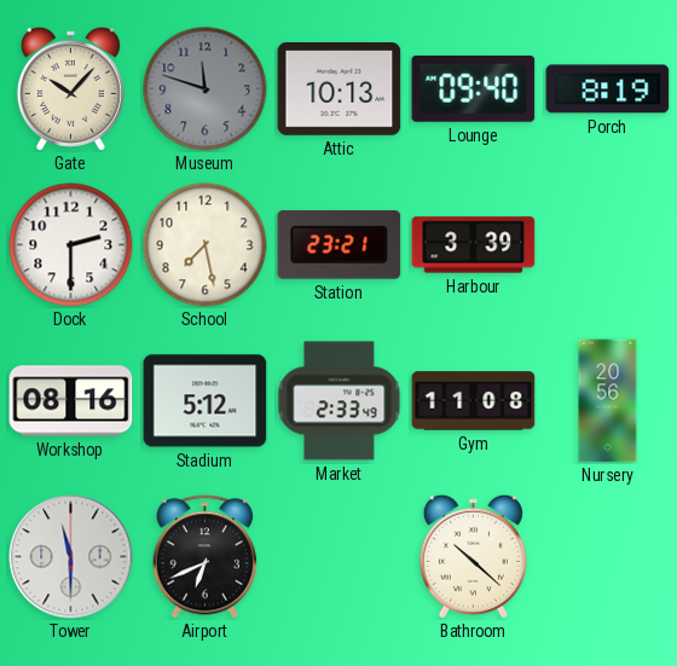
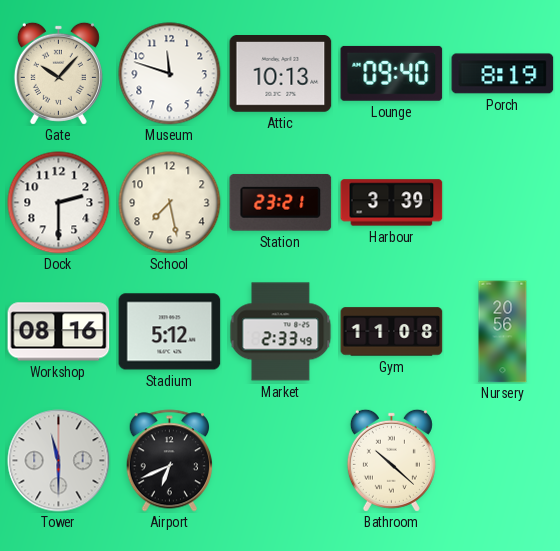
Museum dial: grey -> white (170, 74)
